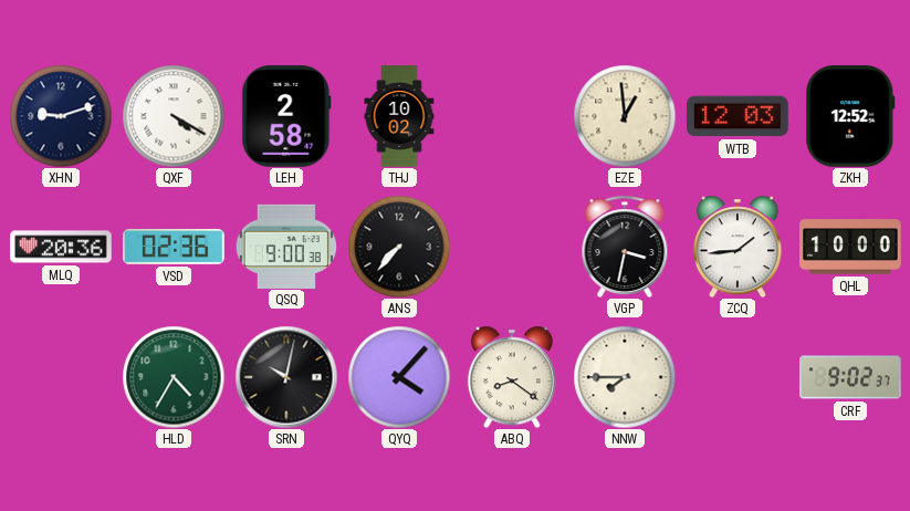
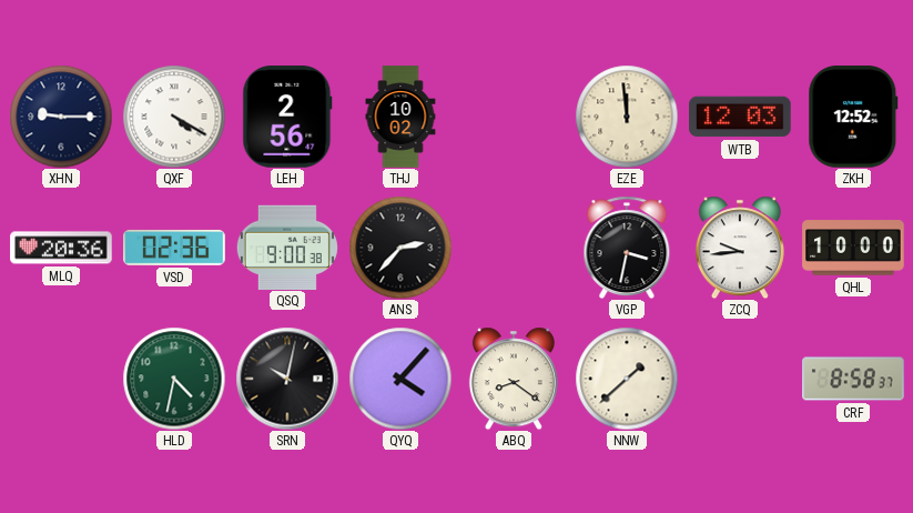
XHN: 9:12 -> 9:15 (61, 117)
LEH: 2:58 -> 2:56 (287, 117)
EZE: 12:59 -> 11:59 (627, 117)
ANS: 7:37 -> 2:37 (400, 248)
ZCQ: 1:44 -> 9:44 (740, 248)
HLD: 4:35 -> 4:32 (174, 379)
NNW: 7:45 -> 1:38 (627, 379)
CRF: 9:02 -> 8:58 (853, 379)
